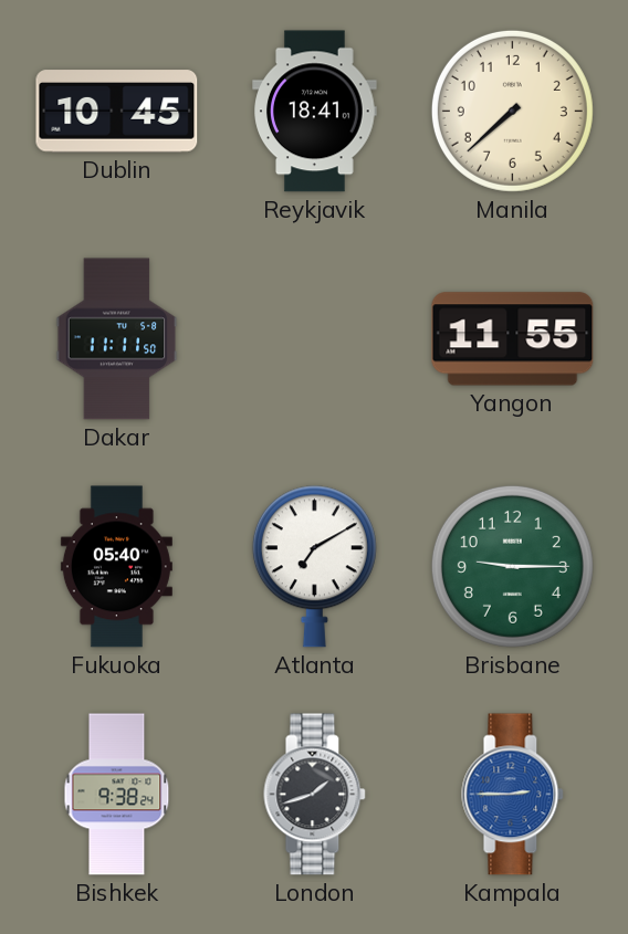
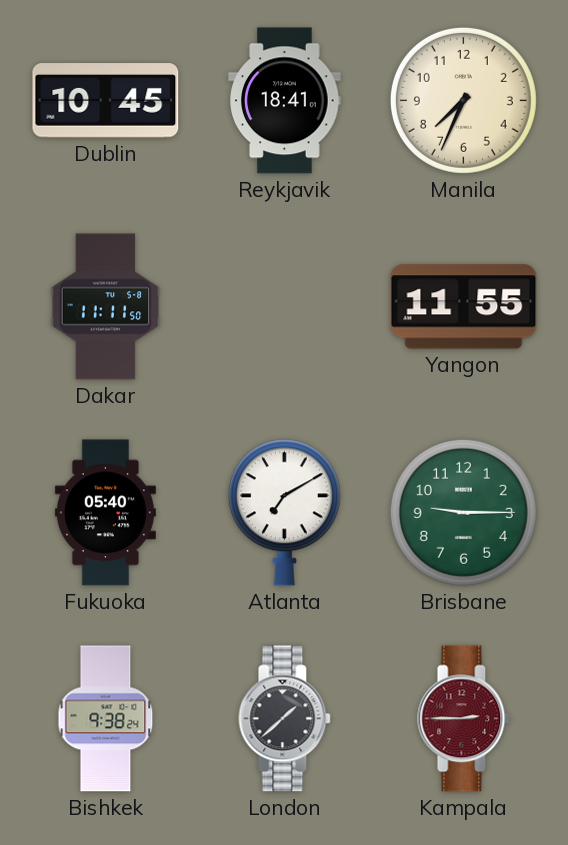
Manila: 7:38 -> 7:34 (463, 100)
London: 1:42 -> 1:38 (285, 719)
Kampala dial: blue -> burgundy (464, 719)
